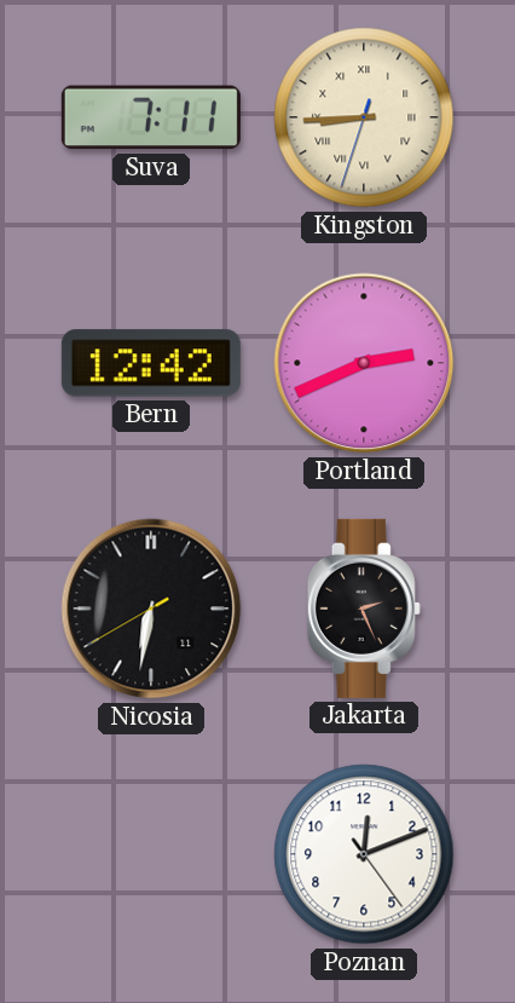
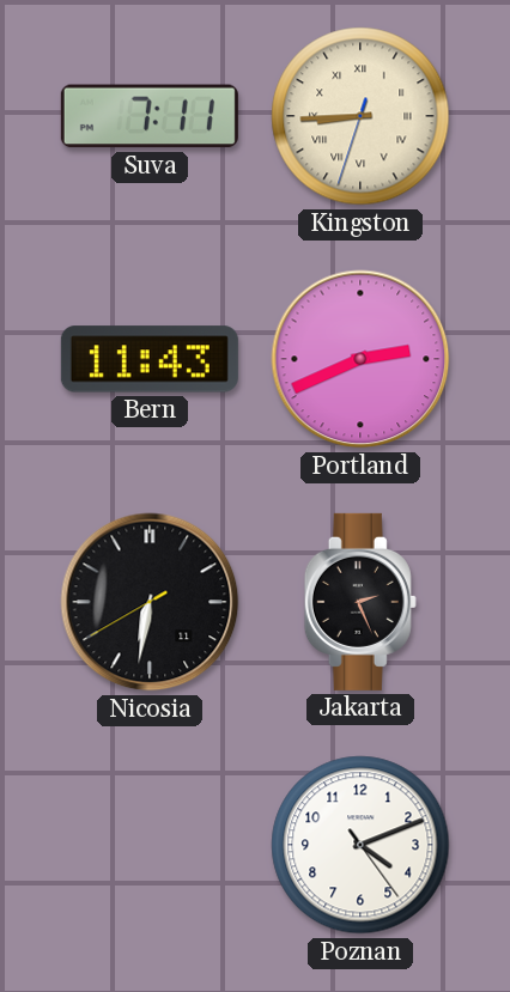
Bern: 12:42 -> 11:43 (150, 359)
Poznan: 12:11 -> 4:11 (360, 845)
